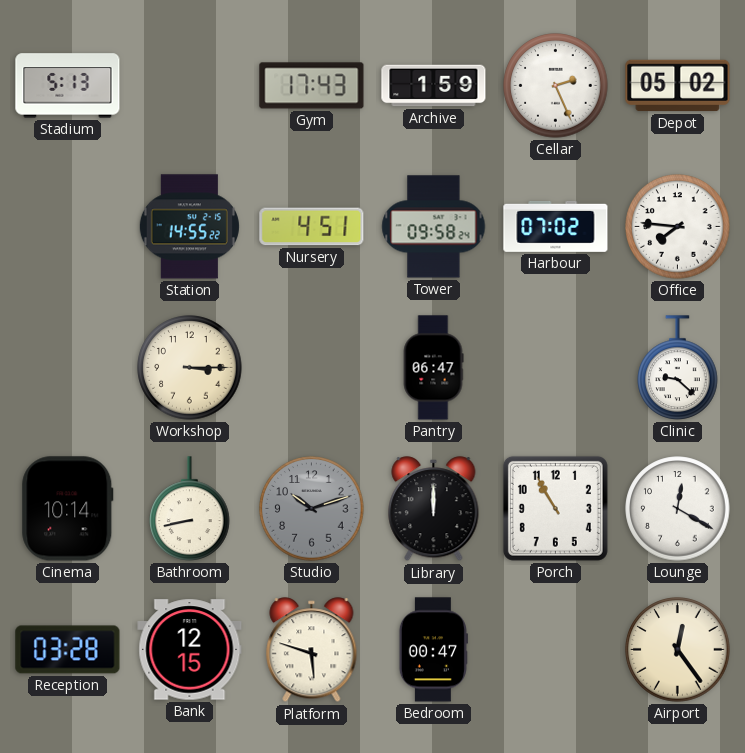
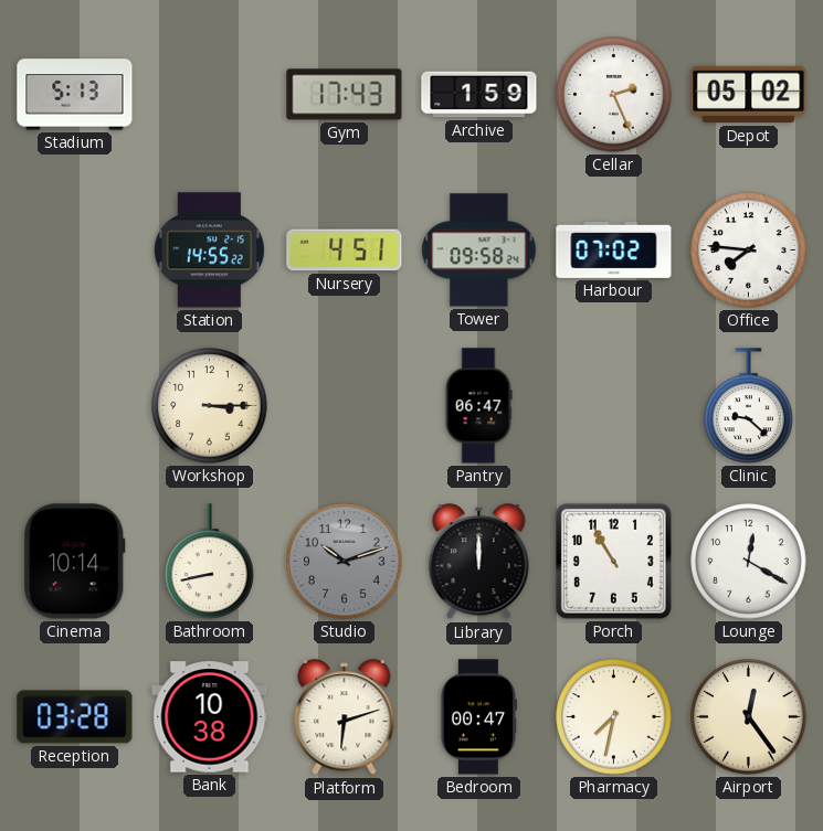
Bank: 12:15 -> 10:38 (210, 717)
Platform: 5:48 -> 6:12 (345, 717)
Pharmacy: none -> 7:32 (614, 717)
